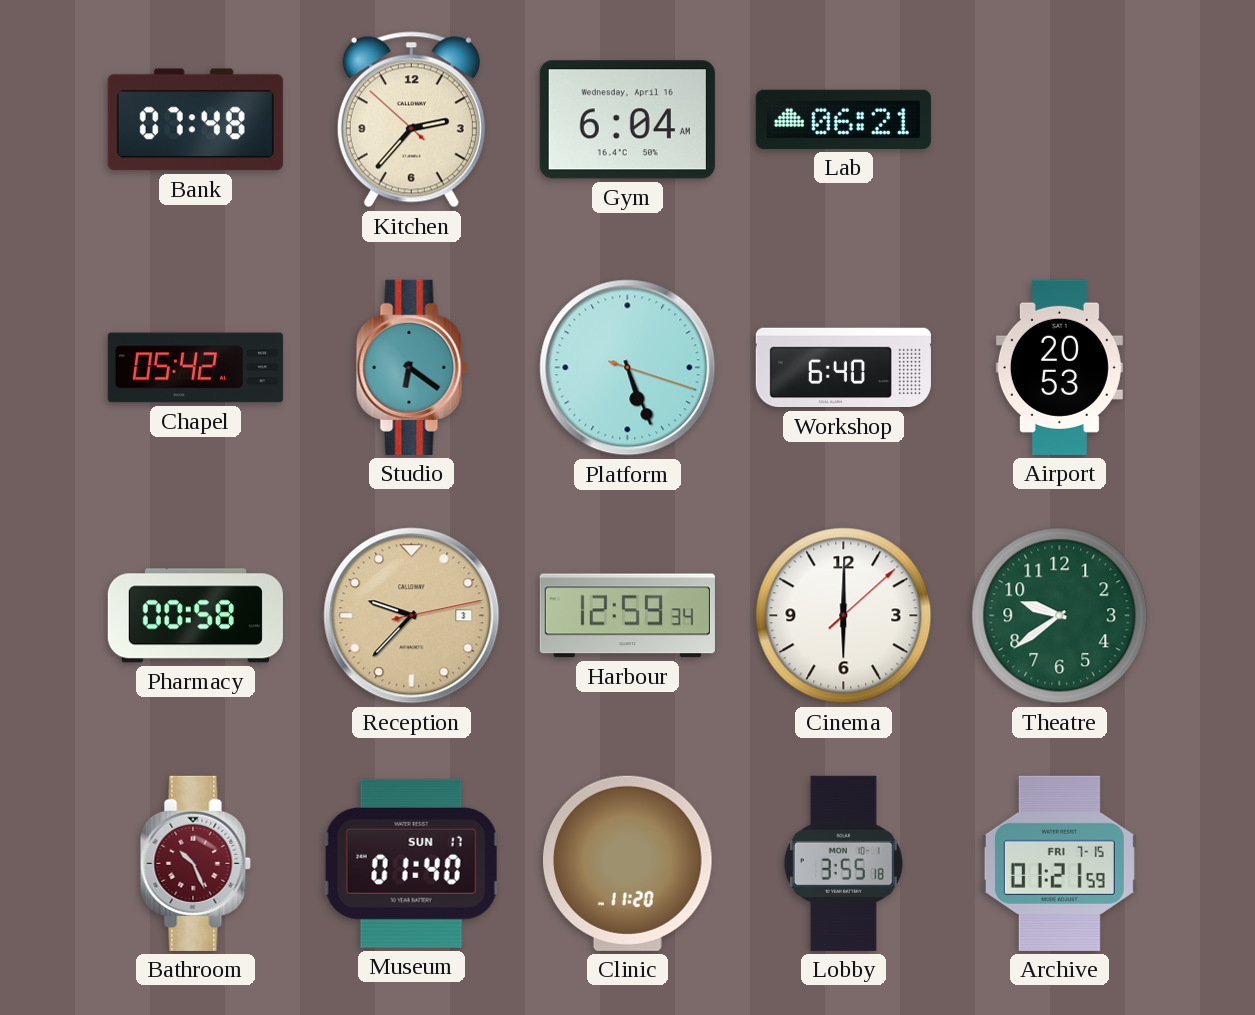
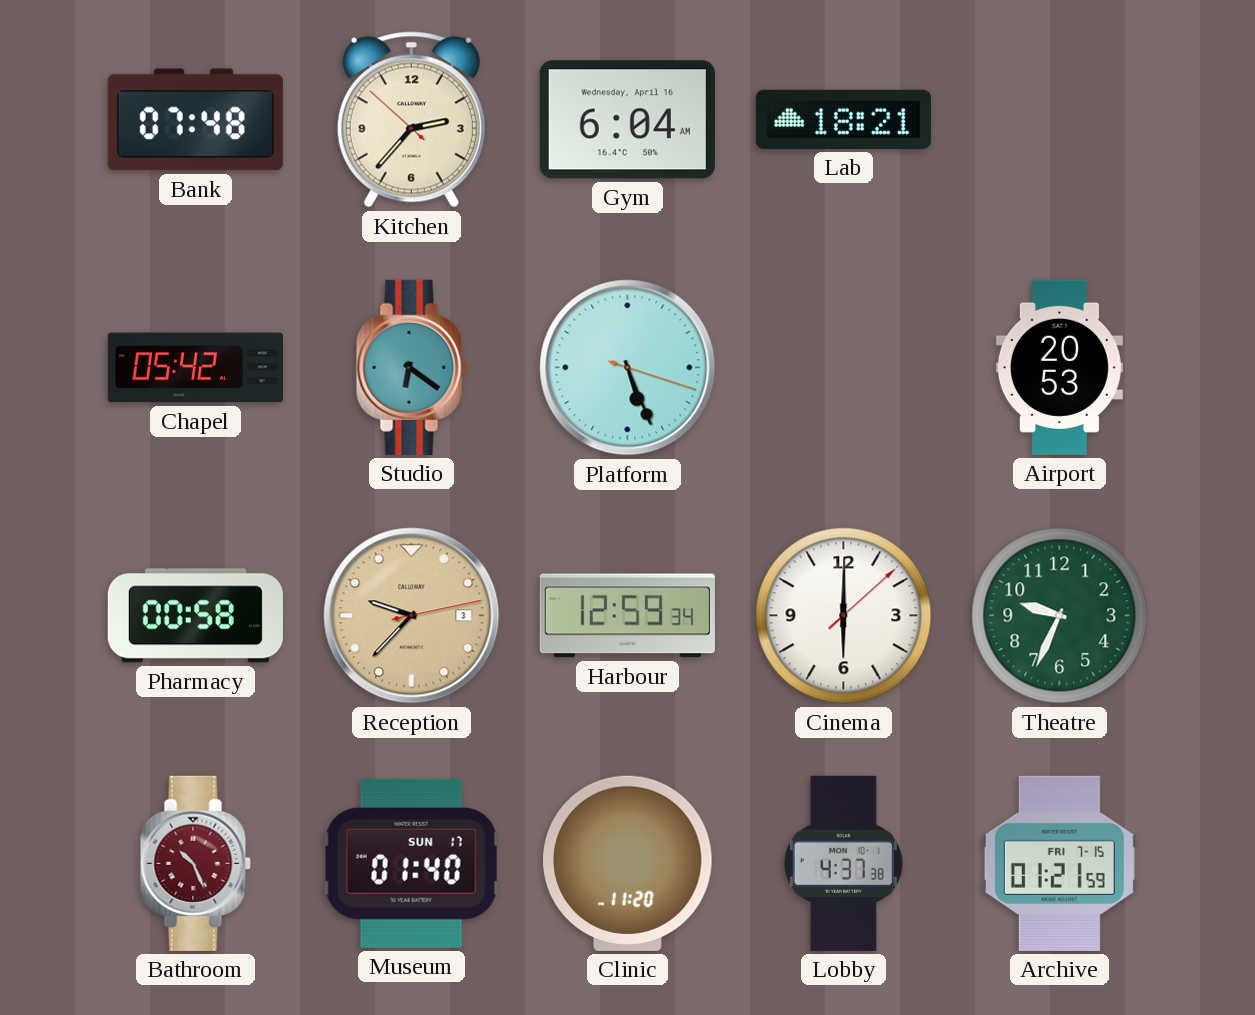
Lab: 06:21 -> 18:21 (843, 119)
Workshop: 6:40 -> none (843, 368)
Theatre: 9:39 -> 9:34 (1060, 616)
Lobby: 3:55 -> 4:37 (843, 863)
